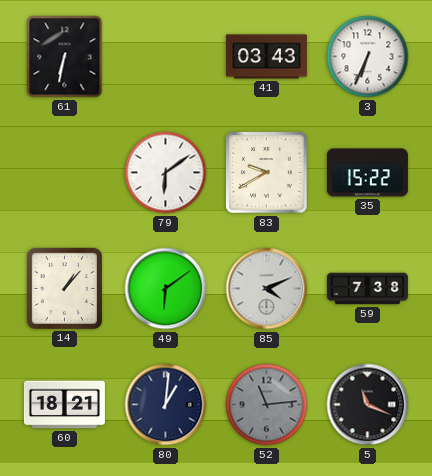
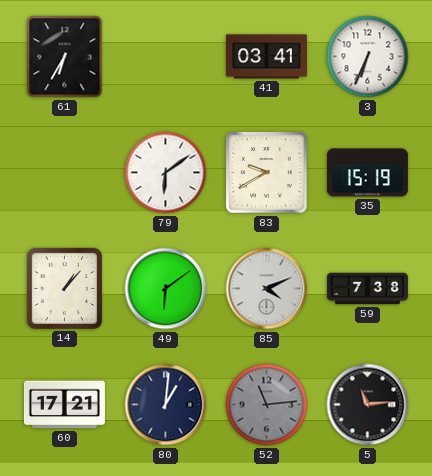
61: 6:32 -> 6:35 (65, 57)
41: 03:43 -> 03:41 (266, 57)
35: 15:22 -> 15:19 (367, 173)
60: 18:21 -> 17:21 (64, 405)
5: 11:19 -> 11:14 (368, 405)
